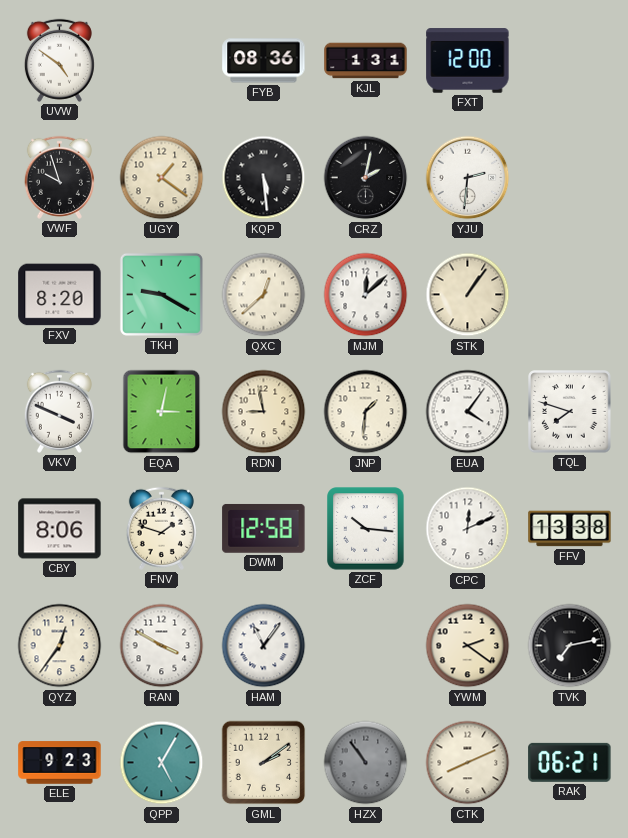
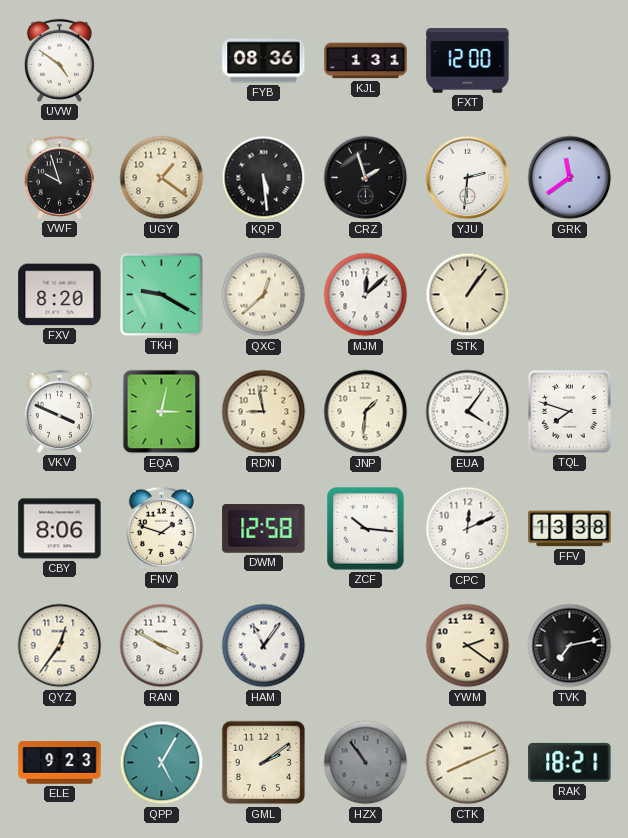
CRZ: 2:02 -> 1:57 (366, 178)
GRK: none -> 11:39 (570, 178)
RAK: 06:21 -> 18:21 (570, 762)
